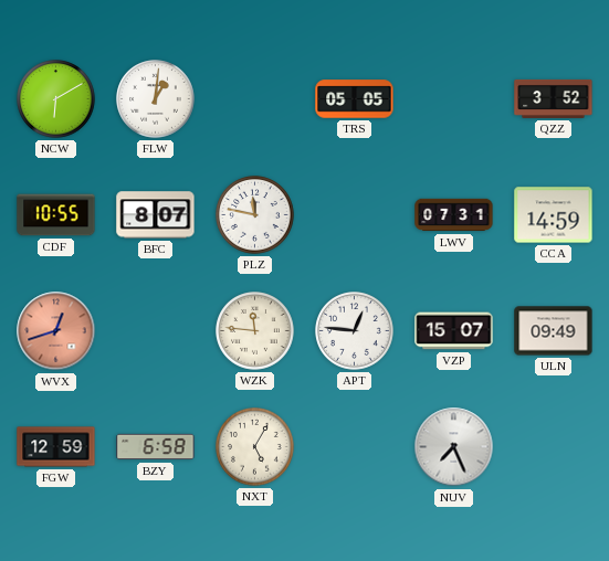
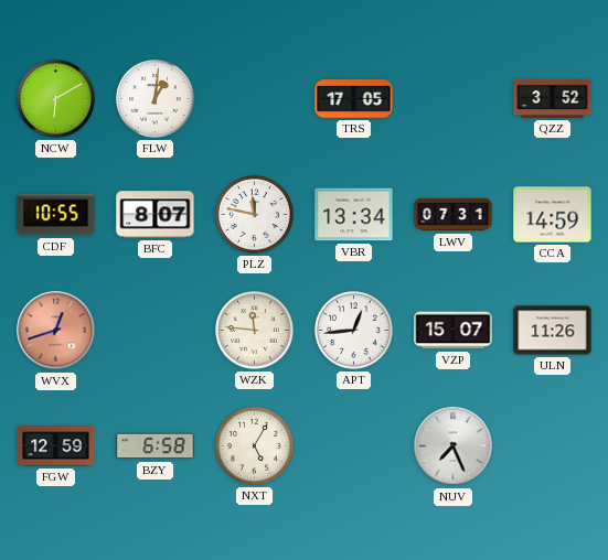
TRS: 05:05 -> 17:05 (354, 99)
VBR: none -> 13:34 (354, 215)
APT: 12:46 -> 12:44 (354, 331)
ULN: 09:49 -> 11:26 (553, 331)
